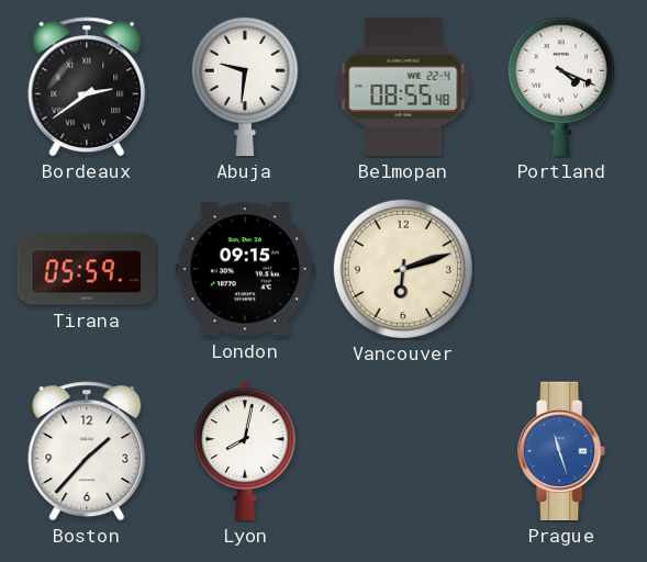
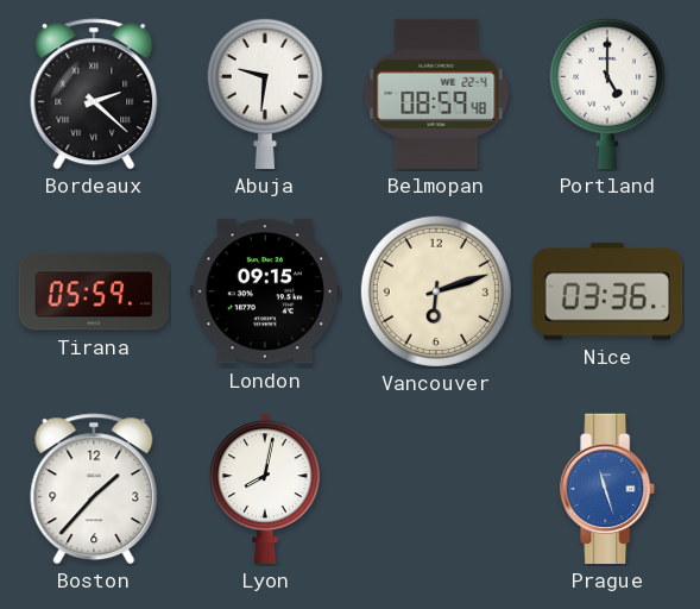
Bordeaux: 2:39 -> 2:22 (94, 94)
Belmopan: 08:55 -> 08:59 (436, 94)
Portland: 4:19 -> 5:00 (607, 94)
Nice: none -> 03:36 (607, 291)
